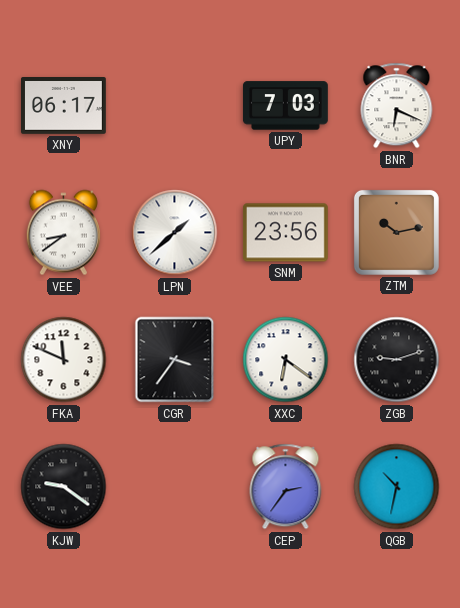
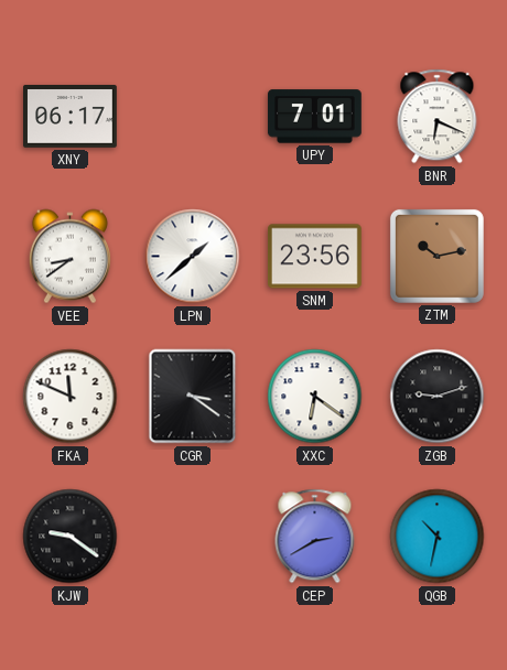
UPY: 7:03 -> 7:01 (314, 117)
CGR: 3:36 -> 3:21 (193, 397)
CEP: 2:36 -> 2:40 (315, 537)
